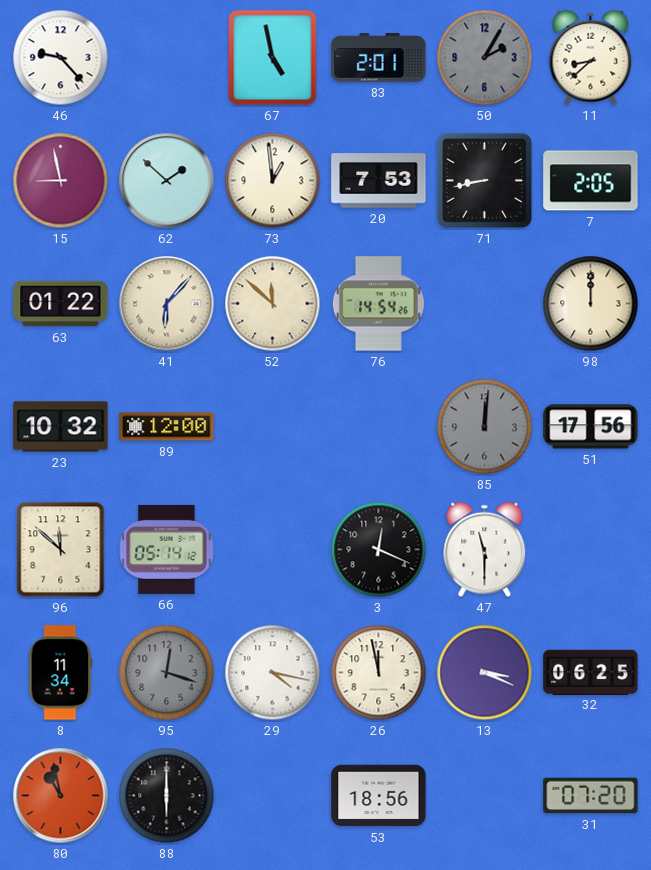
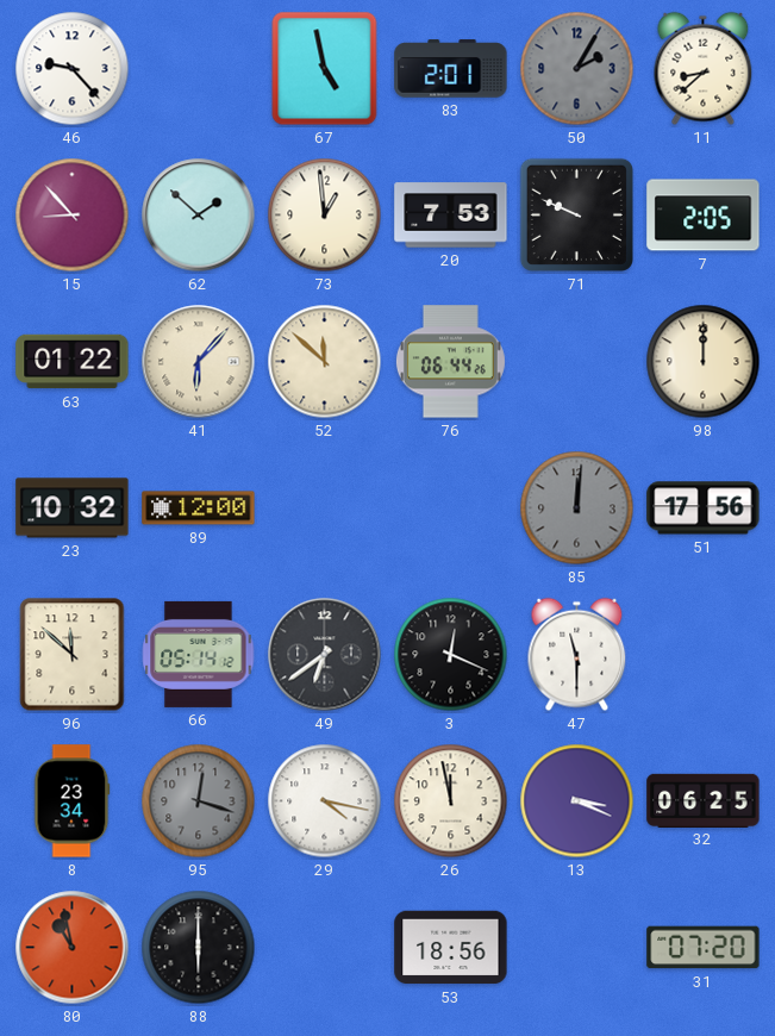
15: 8:58 -> 8:53 (73, 216)
71: 8:43 -> 9:49 (576, 214)
76: 14:54 -> 06:44 (450, 362)
49: none -> 6:39 (325, 655)
8: 11:34 -> 23:34 (73, 801)
